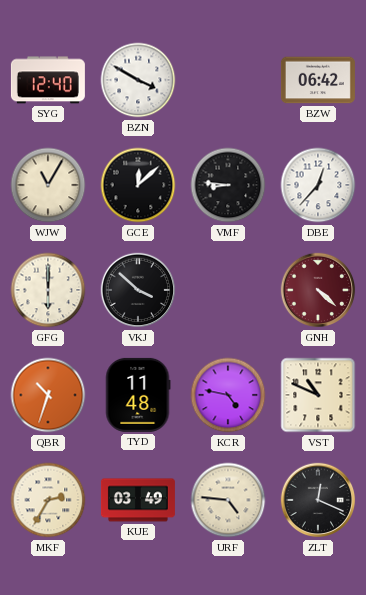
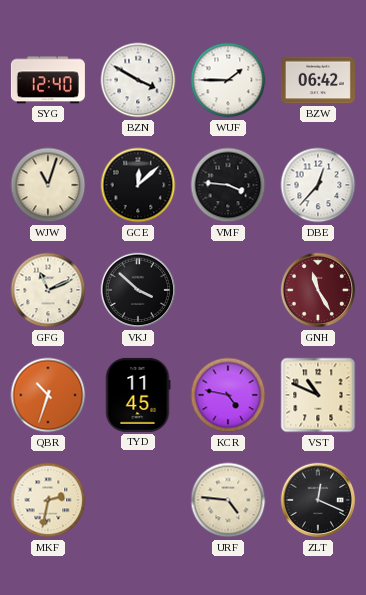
WUF: none -> 1:45 (228, 80)
WJW: 11:05 -> 11:03 (48, 185)
VMF: 8:46 -> 3:46 (228, 185)
GFG: 6:00 -> 11:11 (48, 290)
GNH: 4:22 -> 11:25 (318, 290)
TYD: 11:48 -> 11:45 (138, 395)
MKF: 2:35 -> 2:32 (48, 500)
KUE: 03:49 -> none (138, 500)
